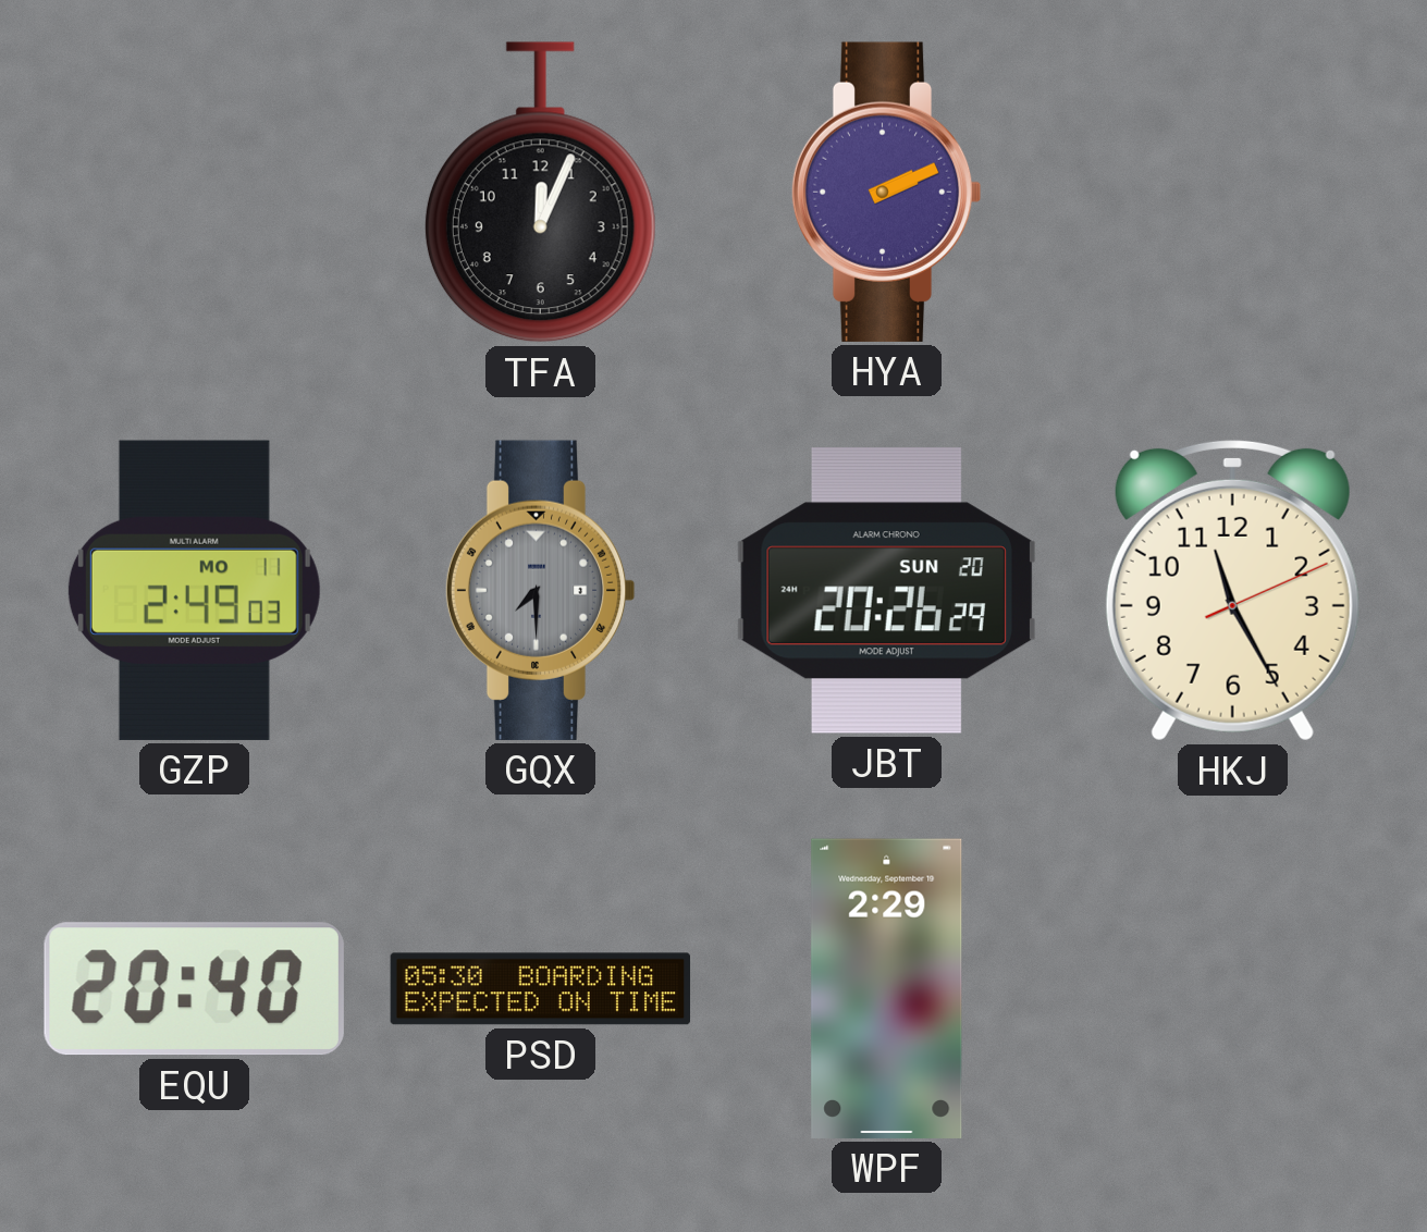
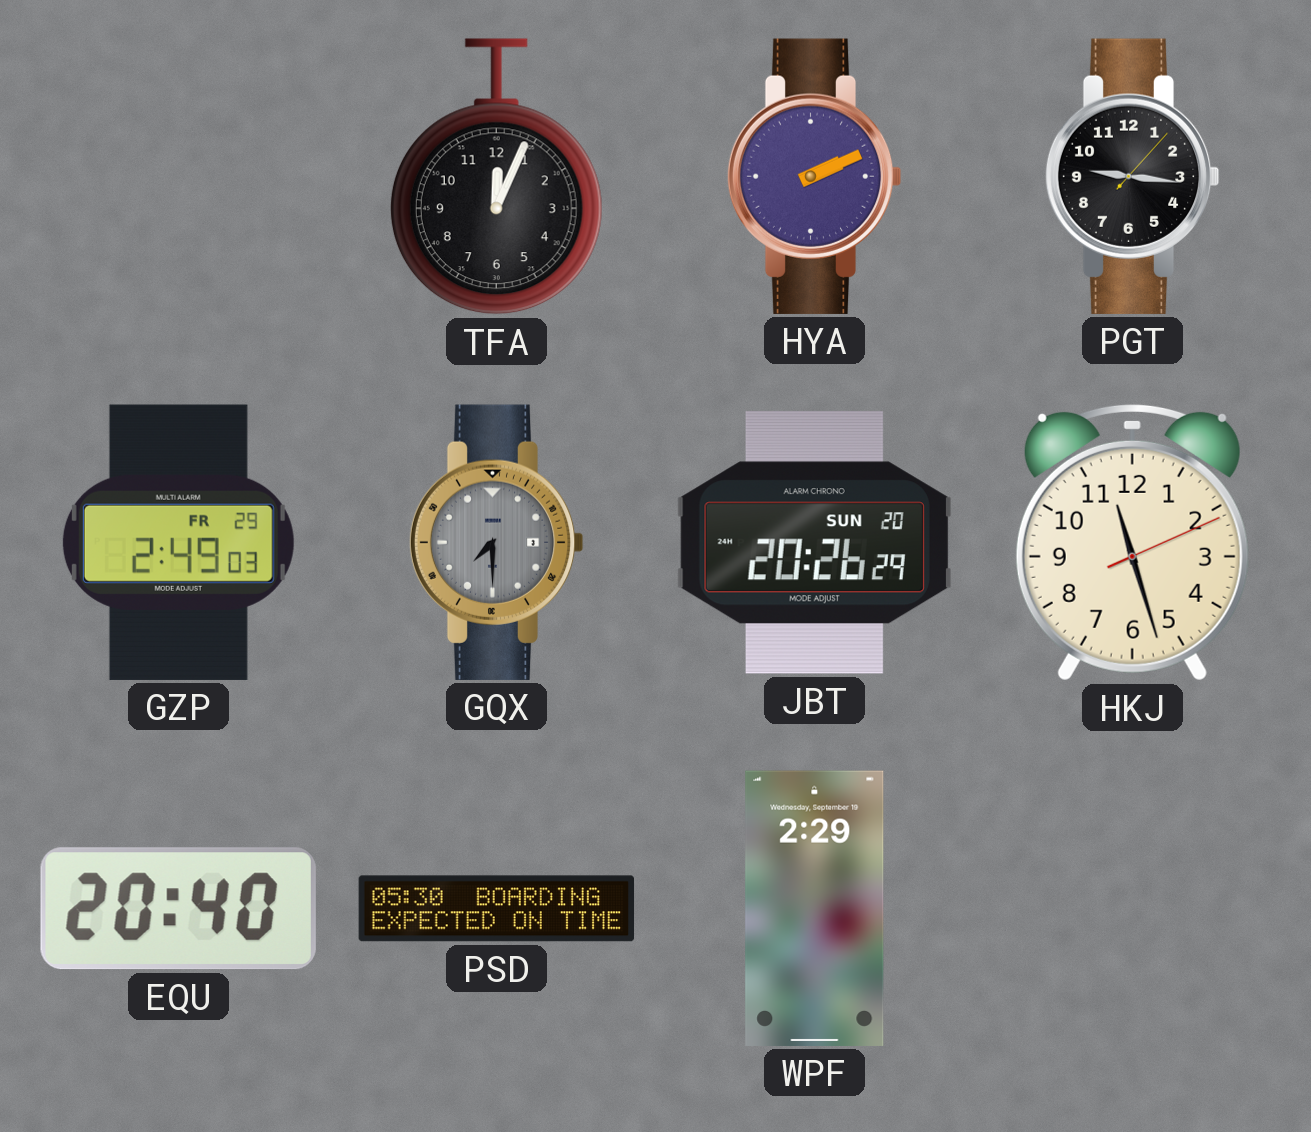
PGT: none -> 9:16 (1132, 176)
GZP date: MO 11 -> FR 29 (178, 542)
HKJ: 11:25 -> 11:27 (1132, 542)
